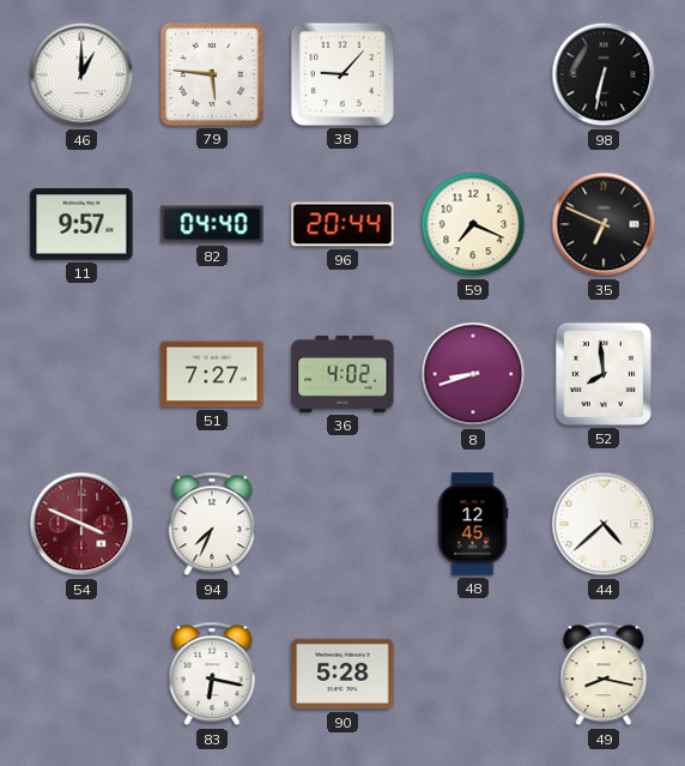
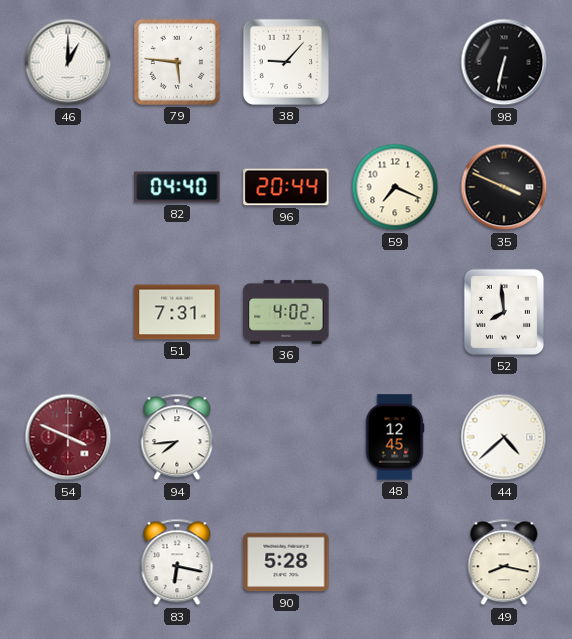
11: 9:57 -> none (81, 224)
35: 6:49 -> 3:49 (504, 187)
51: 7:27 -> 7:31 (177, 312)
8: 8:42 -> none (473, 374)
94: 7:34 -> 7:44 (177, 437)
